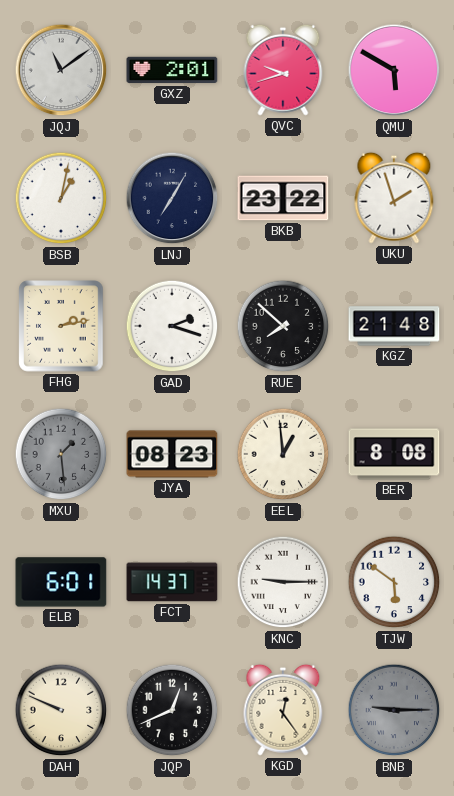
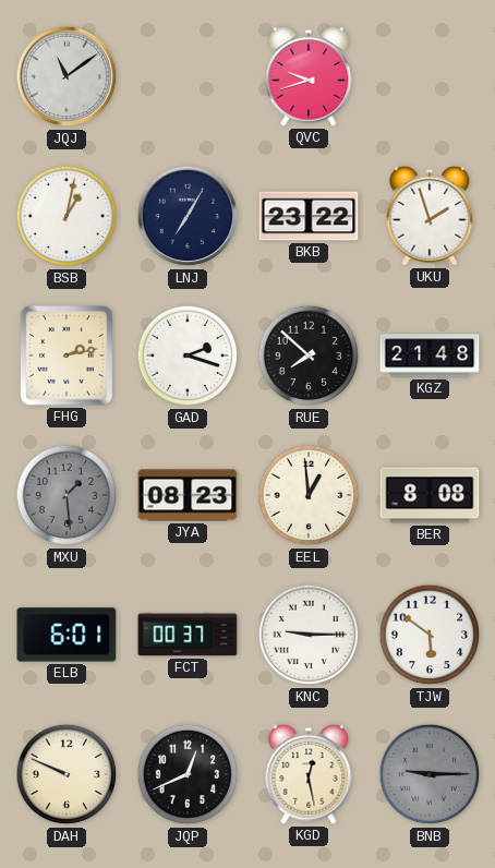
GXZ: 2:01 -> none (172, 70)
QMU: 5:50 -> none (394, 70)
FCT: 14:37 -> 00:37 (188, 635)
KGD: 12:24 -> 12:28 (309, 774)
